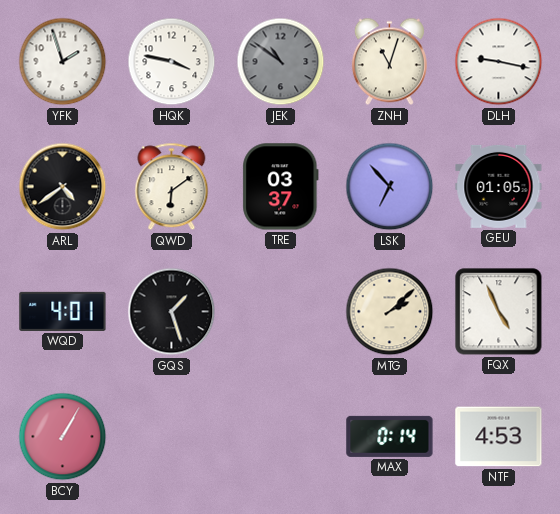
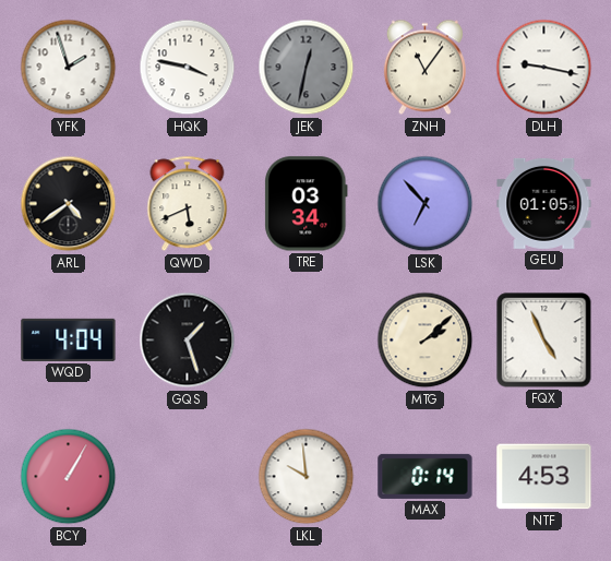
JEK: 10:51 -> 12:32 (307, 68)
ZNH: 11:03 -> 11:06 (424, 68)
QWD: 6:09 -> 5:41 (188, 204)
TRE: 03:37 -> 03:34 (307, 204)
WQD: 4:01 -> 4:04 (69, 339)
LKL: none -> 9:59 (307, 477)
